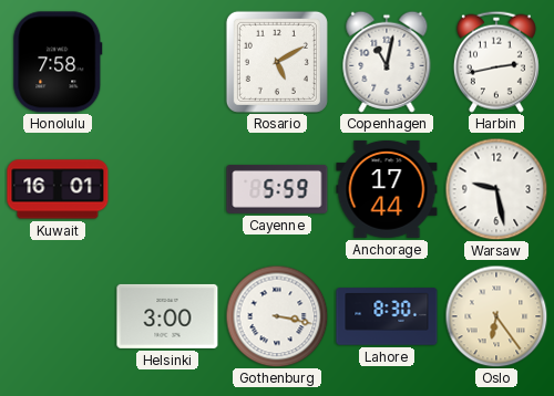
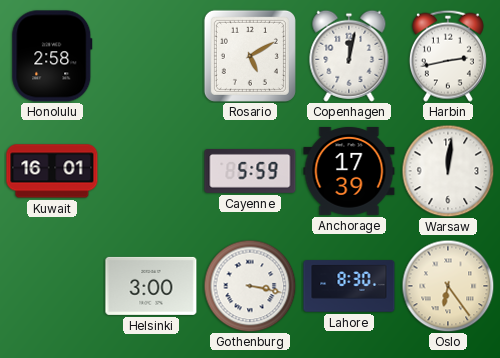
Honolulu: 7:58 -> 2:58 (52, 56)
Copenhagen: 11:02 -> 12:02 (349, 56)
Anchorage: 17:44 -> 17:39 (349, 171)
Warsaw: 9:28 -> 12:01 (448, 171)
